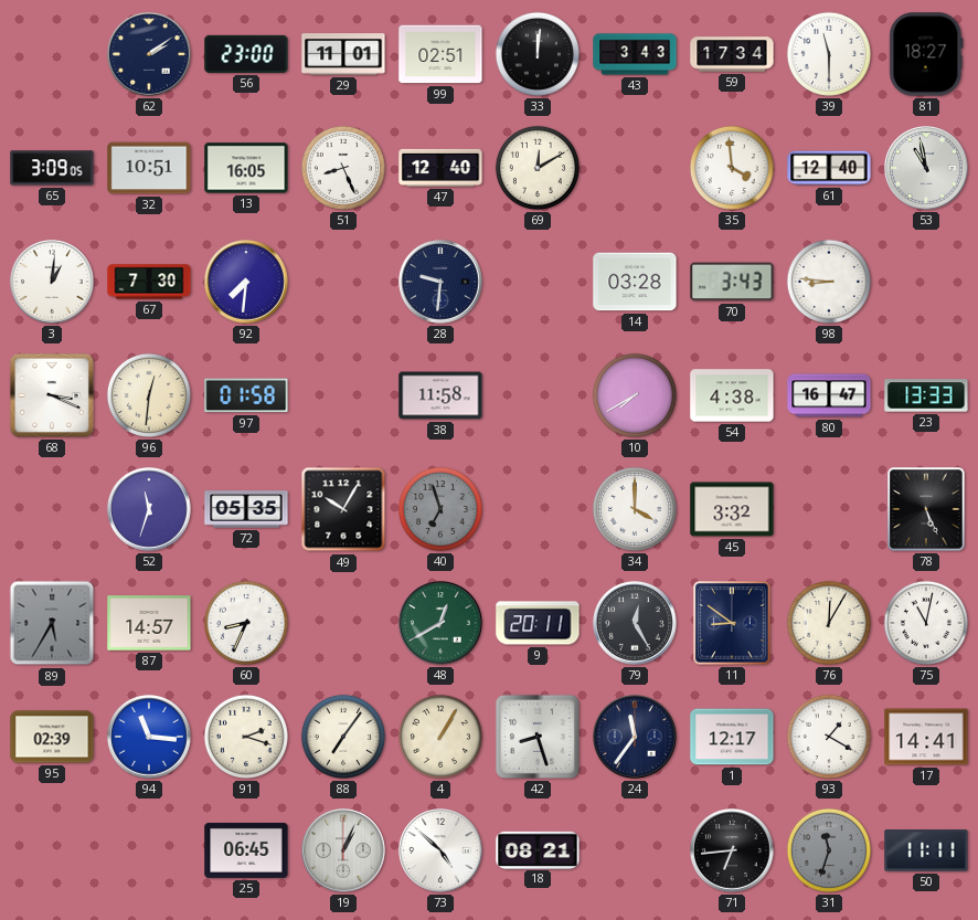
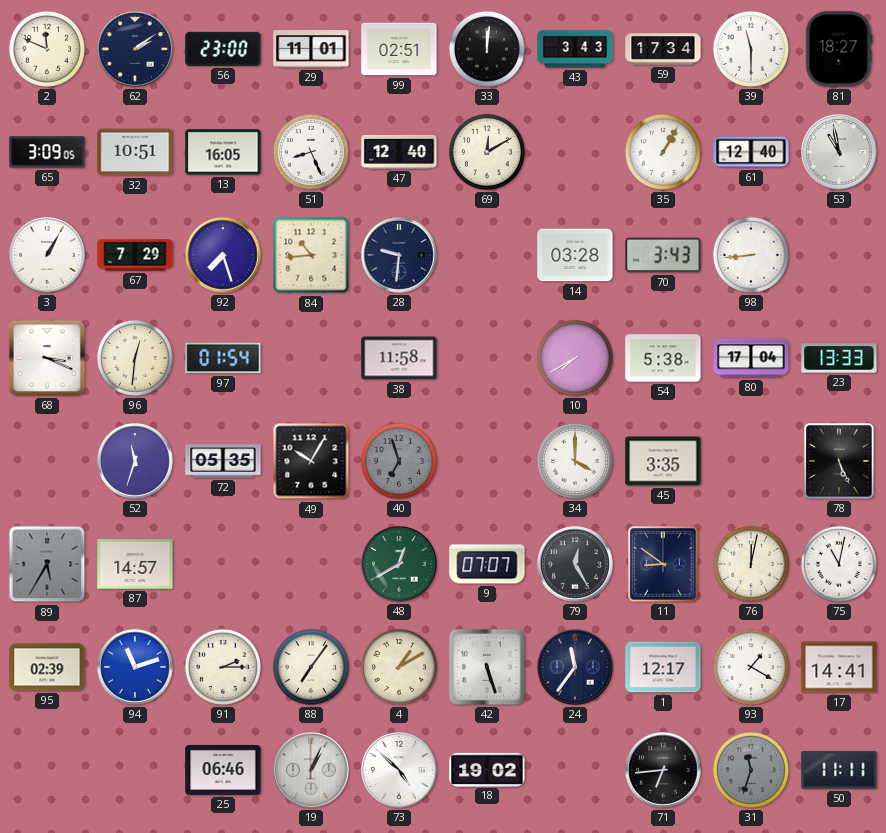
2: none -> 11:49 (47, 49)
35: 3:59 -> 1:05 (663, 152)
3: 1:01 -> 1:05 (47, 255)
67: 7:30 -> 7:29 (135, 255)
92: 7:31 -> 7:27 (223, 255)
84: none -> 10:44 (311, 255)
98: 8:46 -> 8:44 (751, 255)
97: 01:58 -> 01:54 (223, 358)
54: 4:38 -> 5:38 (663, 358)
80: 16:47 -> 17:04 (751, 358)
45: 3:32 -> 3:35 (663, 461)
60: 8:34 -> none (246, 623)
9: 20:11 -> 07:07 (487, 564)
76: 12:05 -> 12:02 (751, 564)
94: 11:16 -> 11:12 (135, 667)
91: 2:18 -> 2:15 (223, 667)
4: 1:05 -> 1:10 (399, 667)
42: 8:27 -> 5:27 (487, 667)
25: 06:45 -> 06:46 (223, 770)
18: 08:21 -> 19:02 (487, 769)
